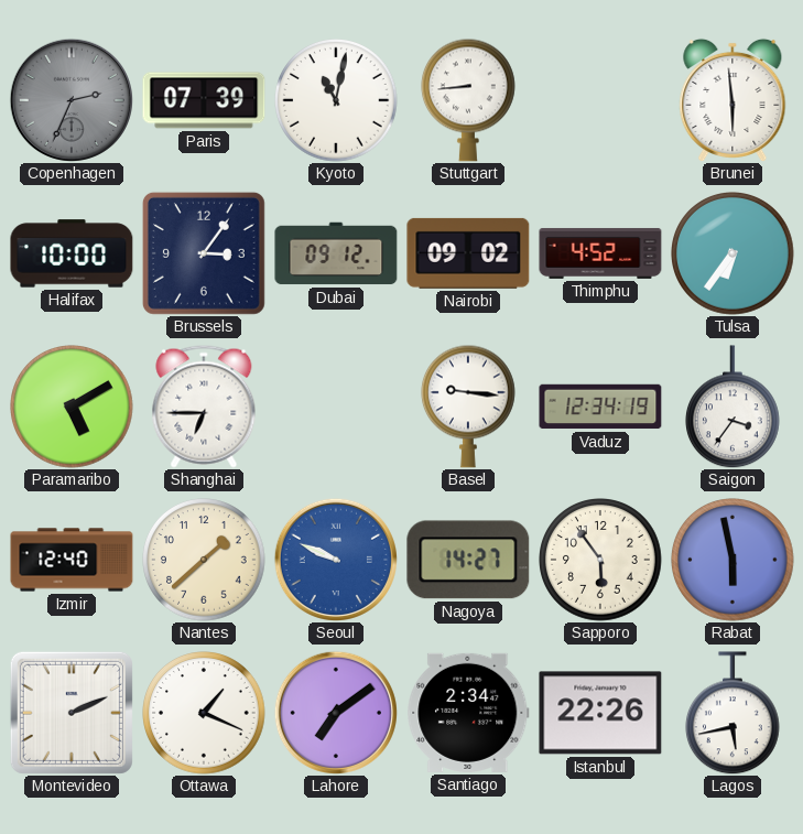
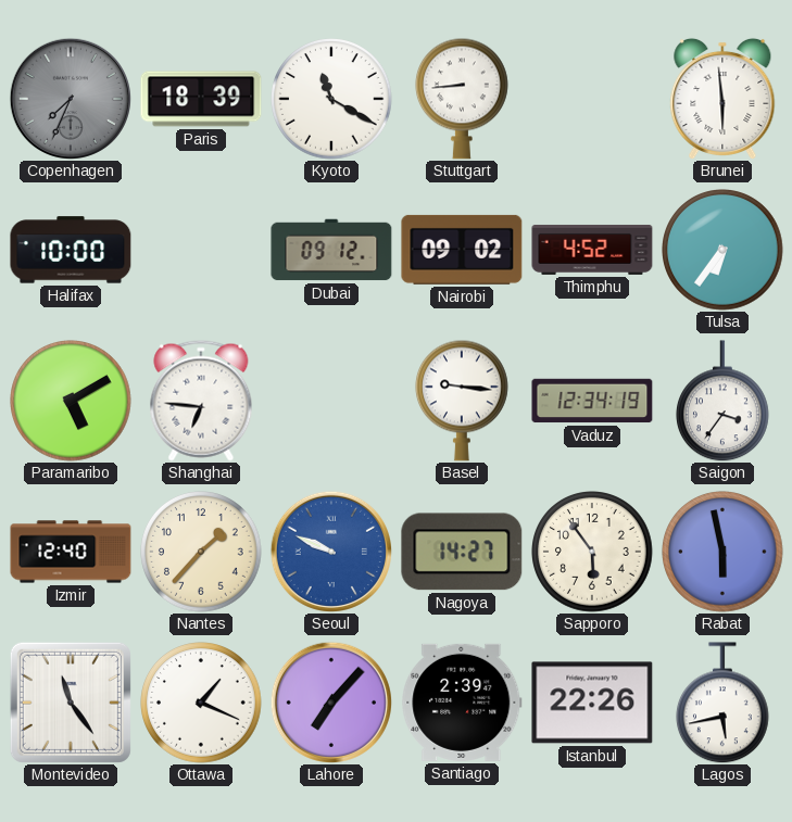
Copenhagen: 2:34 -> 7:34 (71, 99)
Paris: 07:39 -> 18:39 (201, 99)
Kyoto: 11:02 -> 11:20 (331, 99)
Brussels: 3:06 -> none (204, 253)
Shanghai: 6:45 -> 6:46 (201, 401)
Nantes: 1:38 -> 1:37 (201, 552)
Montevideo: 2:11 -> 11:24 (71, 703)
Lahore: 7:09 -> 7:07 (331, 703)
Santiago: 2:34 -> 2:39 (462, 703)
